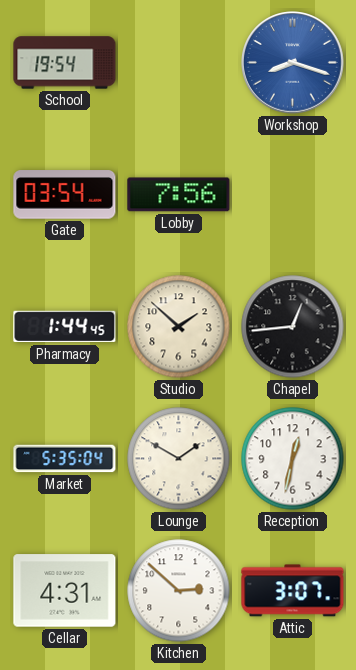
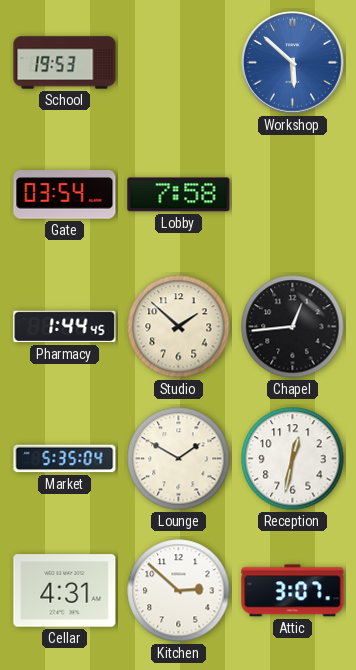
School: 19:54 -> 19:53 (65, 63)
Workshop: 8:18 -> 5:52 (293, 63)
Lobby: 7:56 -> 7:58 (179, 195)
